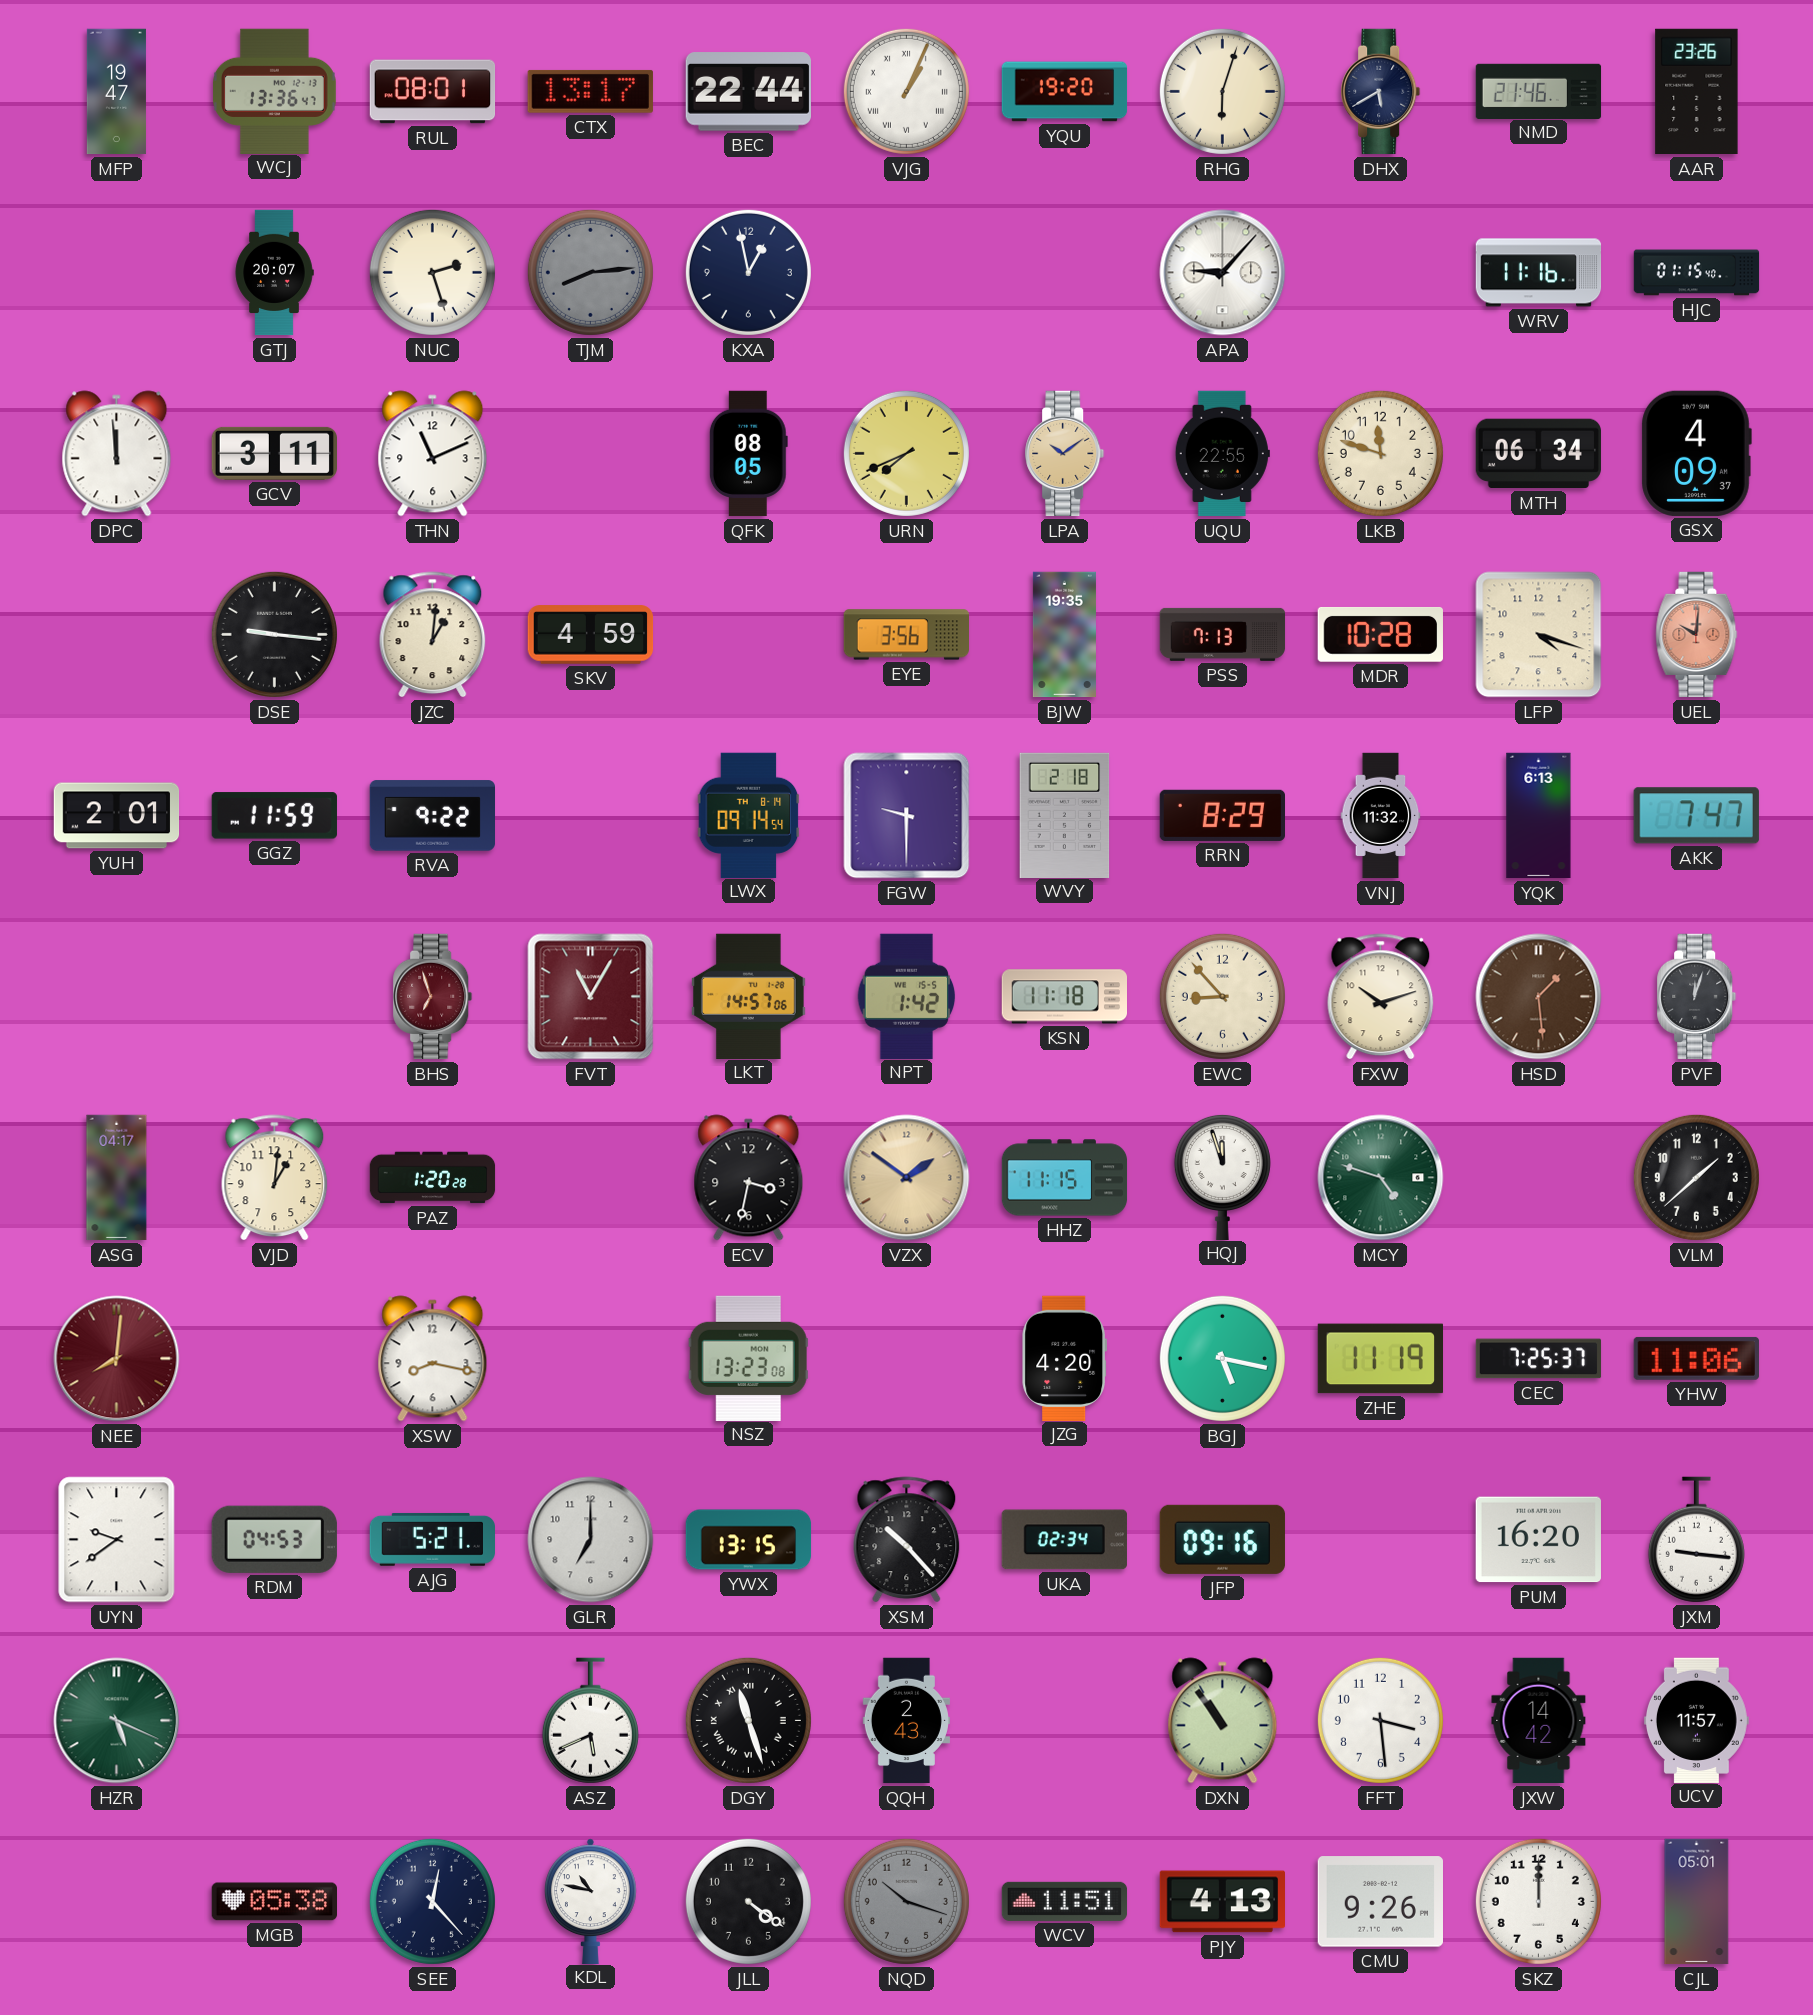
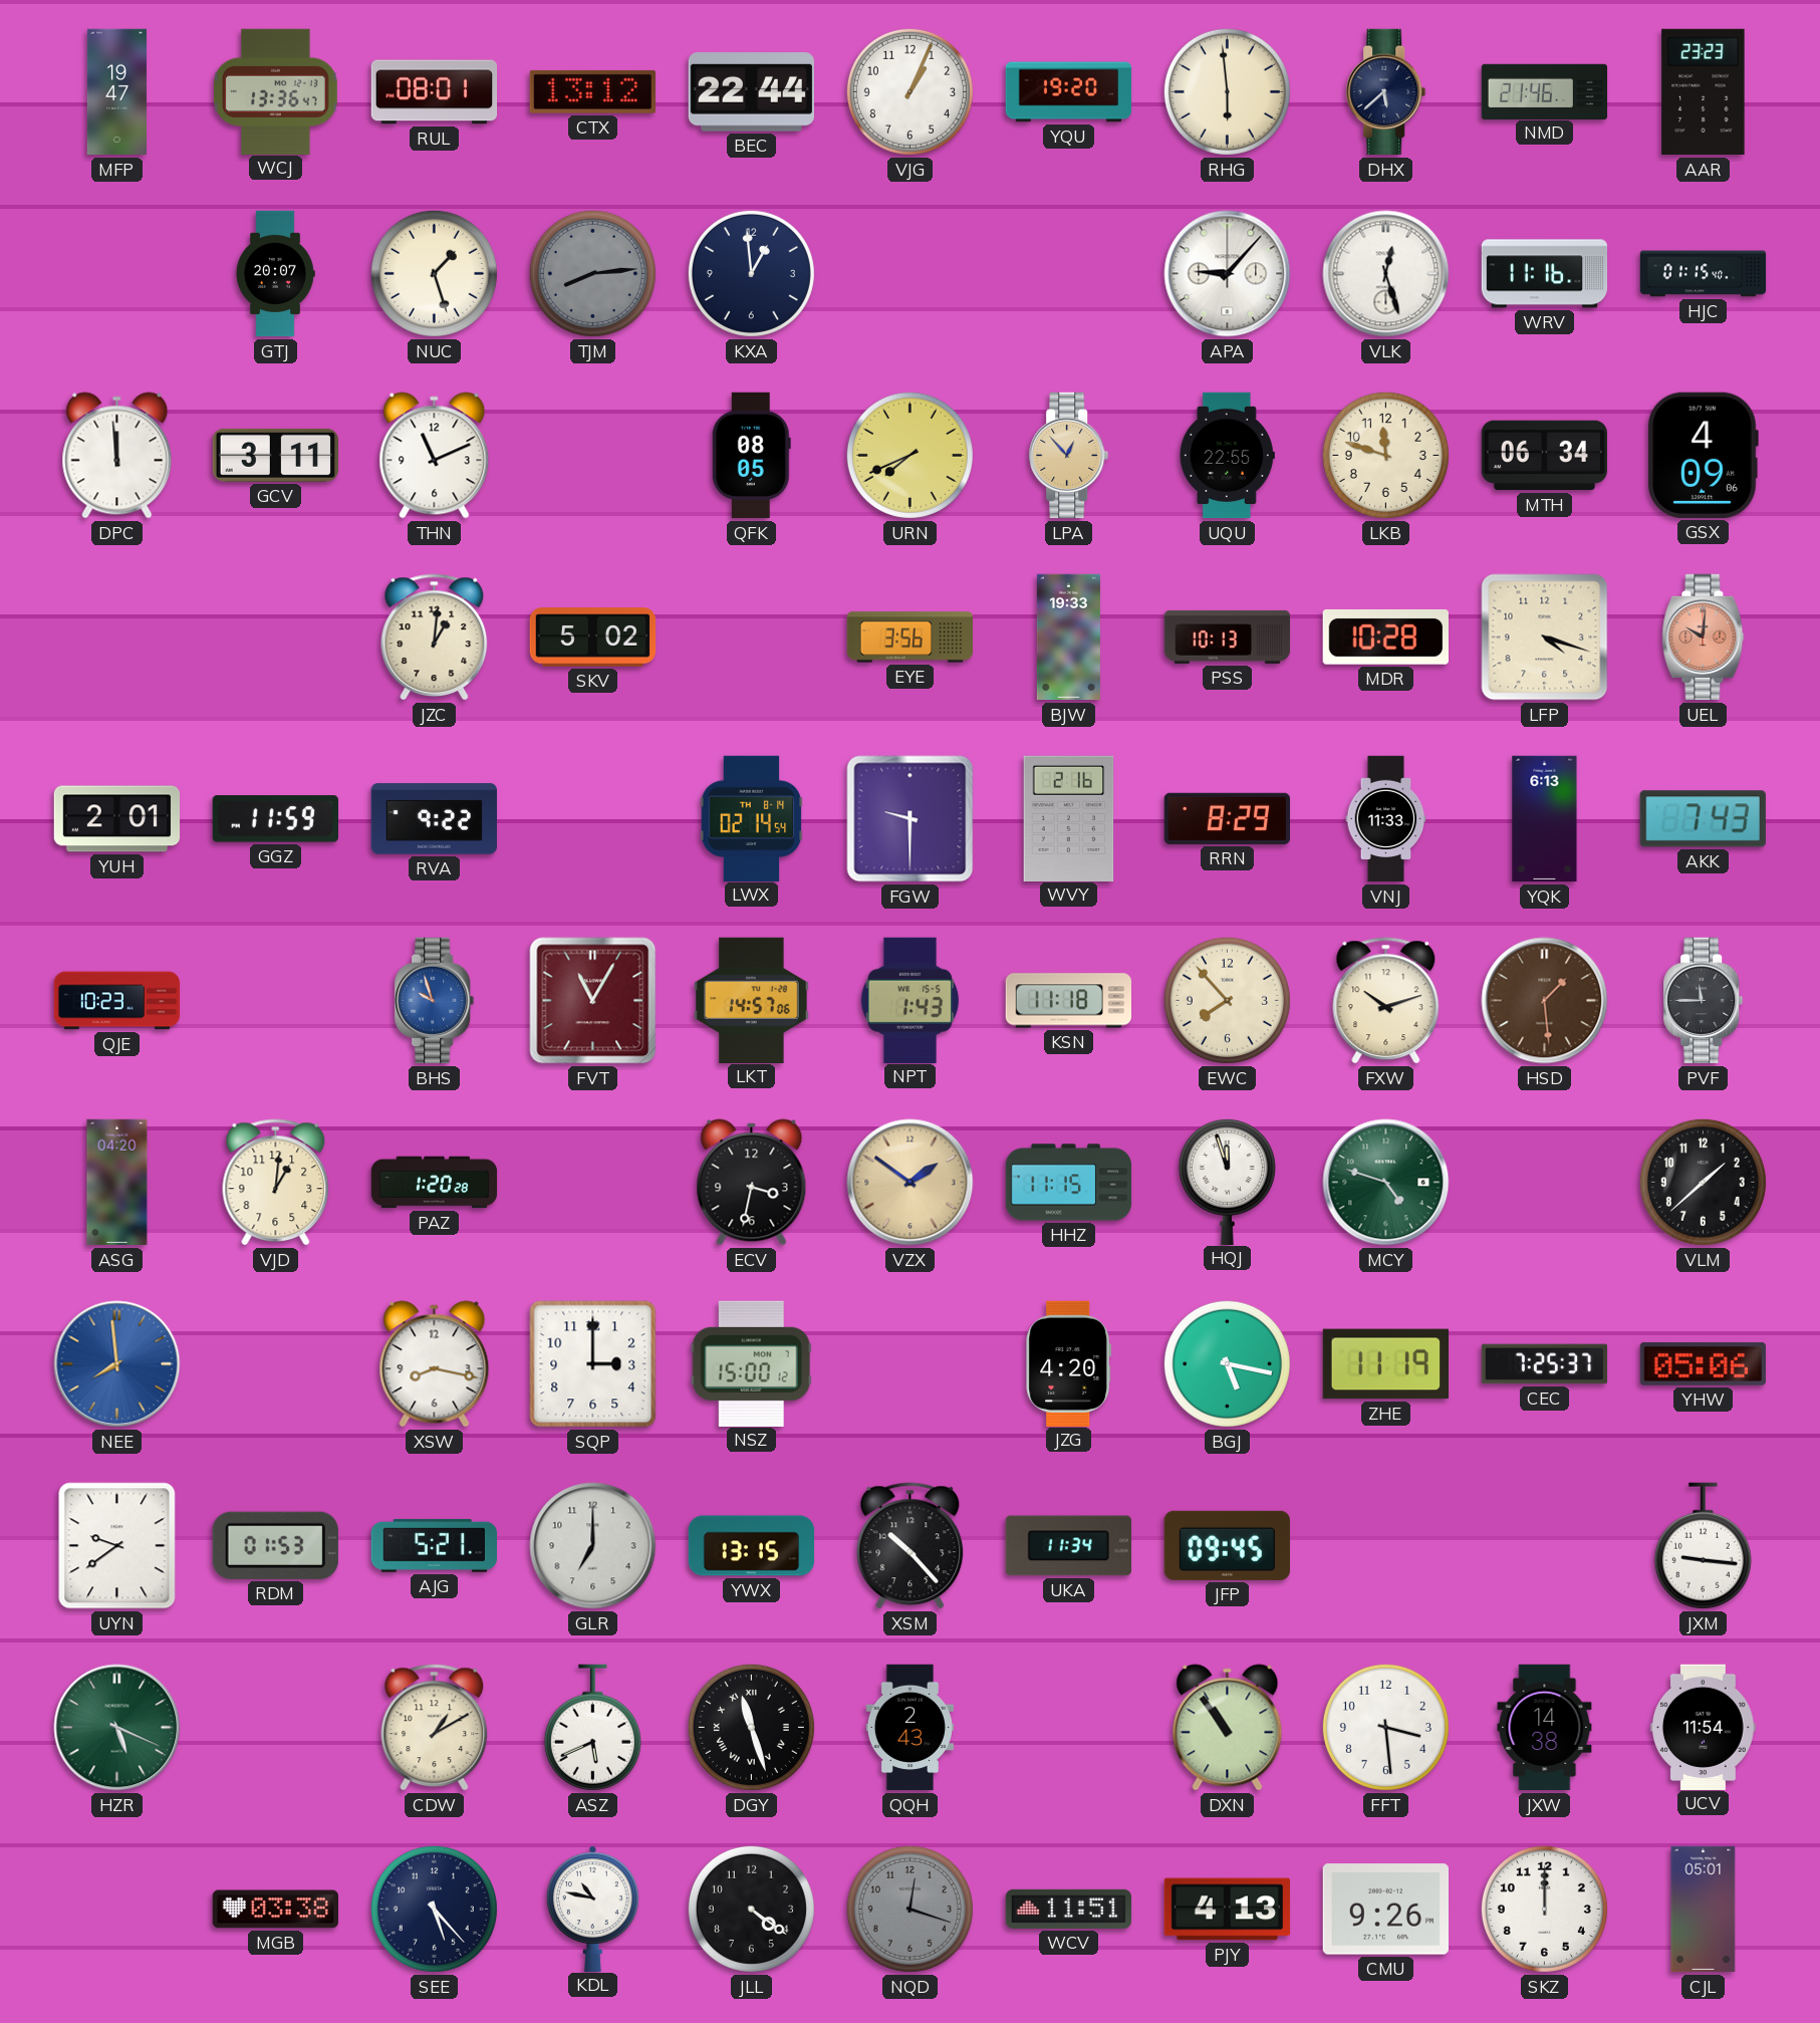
CTX: 13:17 -> 13:12 (592, 91)
VJG numerals: Roman -> Arabic (909, 91)
RHG: 6:03 -> 5:59 (1227, 91)
DHX: 5:40 -> 5:38 (1386, 92)
AAR: 23:26 -> 23:23 (1704, 92)
NUC: 2:27 -> 1:27 (434, 273)
KXA: 12:58 -> 12:59 (751, 273)
VLK: none -> 12:27 (1386, 274)
LPA: 10:09 -> 12:53 (1069, 456)
GSX: 4:09:37 -> 4:09:06 (1703, 455)
DSE: 9:16 -> none (274, 634)
SKV: 4:59 -> 5:02 (593, 638)
BJW: 19:35 -> 19:33 (1068, 638)
PSS: 7:13 -> 10:13 (1228, 637)
LWX: 09:14 -> 02:14 (752, 818)
WVY: 2:18 -> 2:16 (1069, 818)
VNJ: 11:32 -> 11:33 (1386, 819)
AKK: 7:47 -> 7:43 (1703, 819)
QJE: none -> 10:23 (117, 1001)
BHS: 6:57 -> 9:57 (435, 1001)
BHS dial: burgundy -> blue (435, 1001)
NPT: 1:42 -> 1:43 (911, 1000)
EWC: 8:53 -> 7:53 (1227, 1000)
PVF: 12:03 -> 11:45 (1704, 1001)
ASG: 04:17 -> 04:20 (117, 1183)
NEE: 8:01 -> 7:59 (117, 1364)
NEE dial: burgundy -> blue (117, 1364)
SQP: none -> 3:00 (593, 1364)
NSZ: 13:23 -> 15:00 (751, 1363)
YHW: 11:06 -> 05:06 (1703, 1363)
RDM: 04:53 -> 01:53 (275, 1545)
UKA: 02:34 -> 11:34 (1068, 1546)
JFP: 09:16 -> 09:45 (1227, 1545)
PUM: 16:20 -> none (1538, 1540)
CDW: none -> 1:10 (435, 1728)
JXW: 14:42 -> 14:38 (1545, 1728)
UCV: 11:57 -> 11:54 (1703, 1727)
MGB: 05:38 -> 03:38 (275, 1910)
SEE: 12:23 -> 5:23 (434, 1909)
NQD: 10:18 -> 12:18 (909, 1909)
